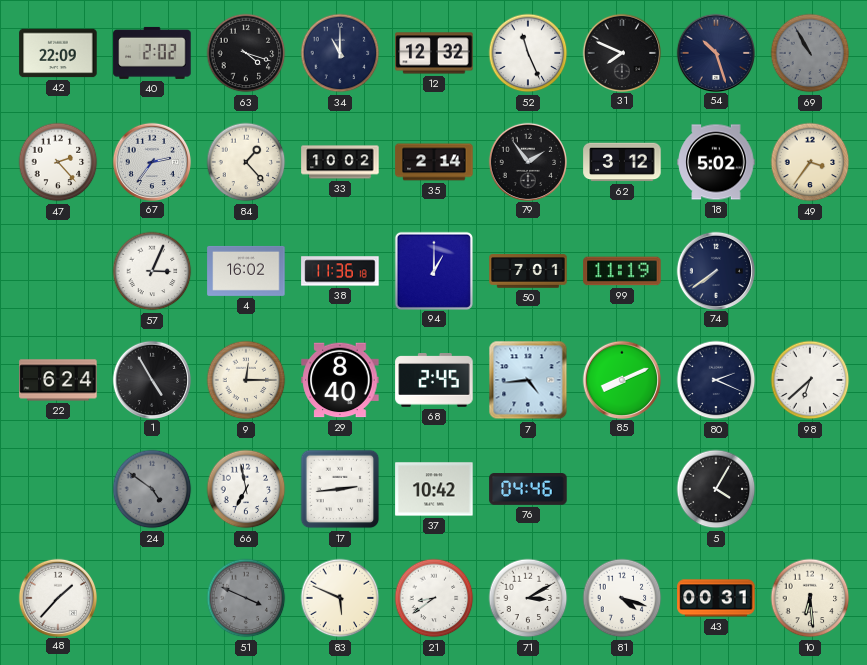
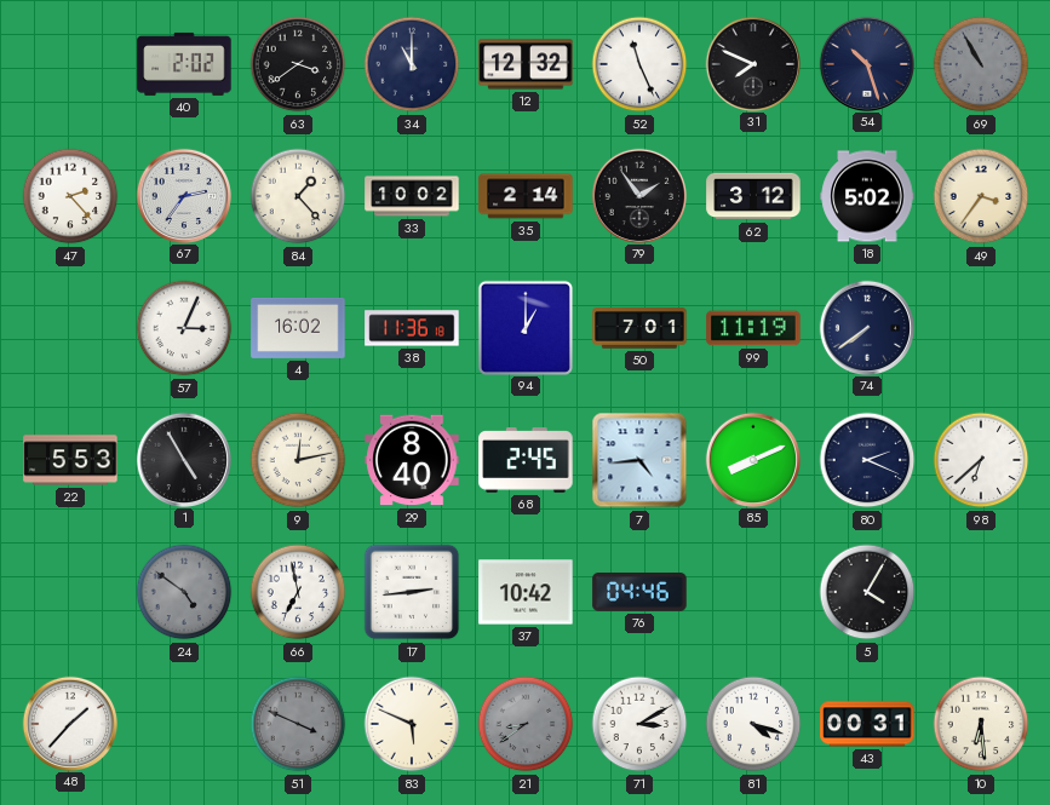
42: 22:09 -> none (58, 53)
63: 4:18 -> 3:39 (298, 64)
22: 6:24 -> 5:53 (70, 460)
9: 12:15 -> 12:13 (298, 460)
21 dial: white -> grey (526, 724)
